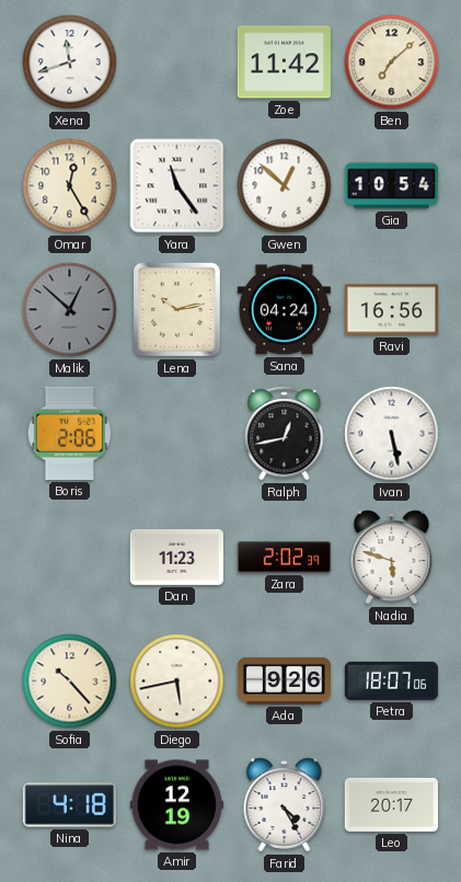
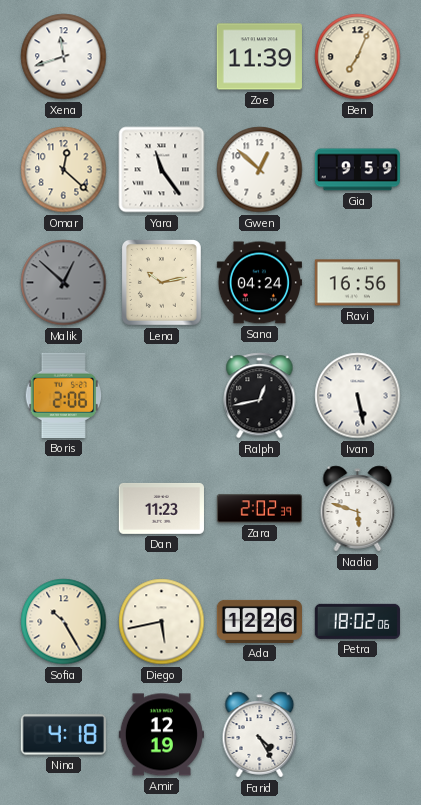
Zoe: 11:42 -> 11:39 (259, 57)
Ben: 7:08 -> 7:04 (358, 57)
Omar: 12:25 -> 12:22 (64, 170)
Gia: 10:54 -> 9:59 (357, 170)
Sofia: 10:23 -> 10:25 (64, 622)
Ada: 9:26 -> 12:26 (259, 621)
Petra: 18:07 -> 18:02 (357, 621)
Leo: 20:17 -> none (391, 804)
